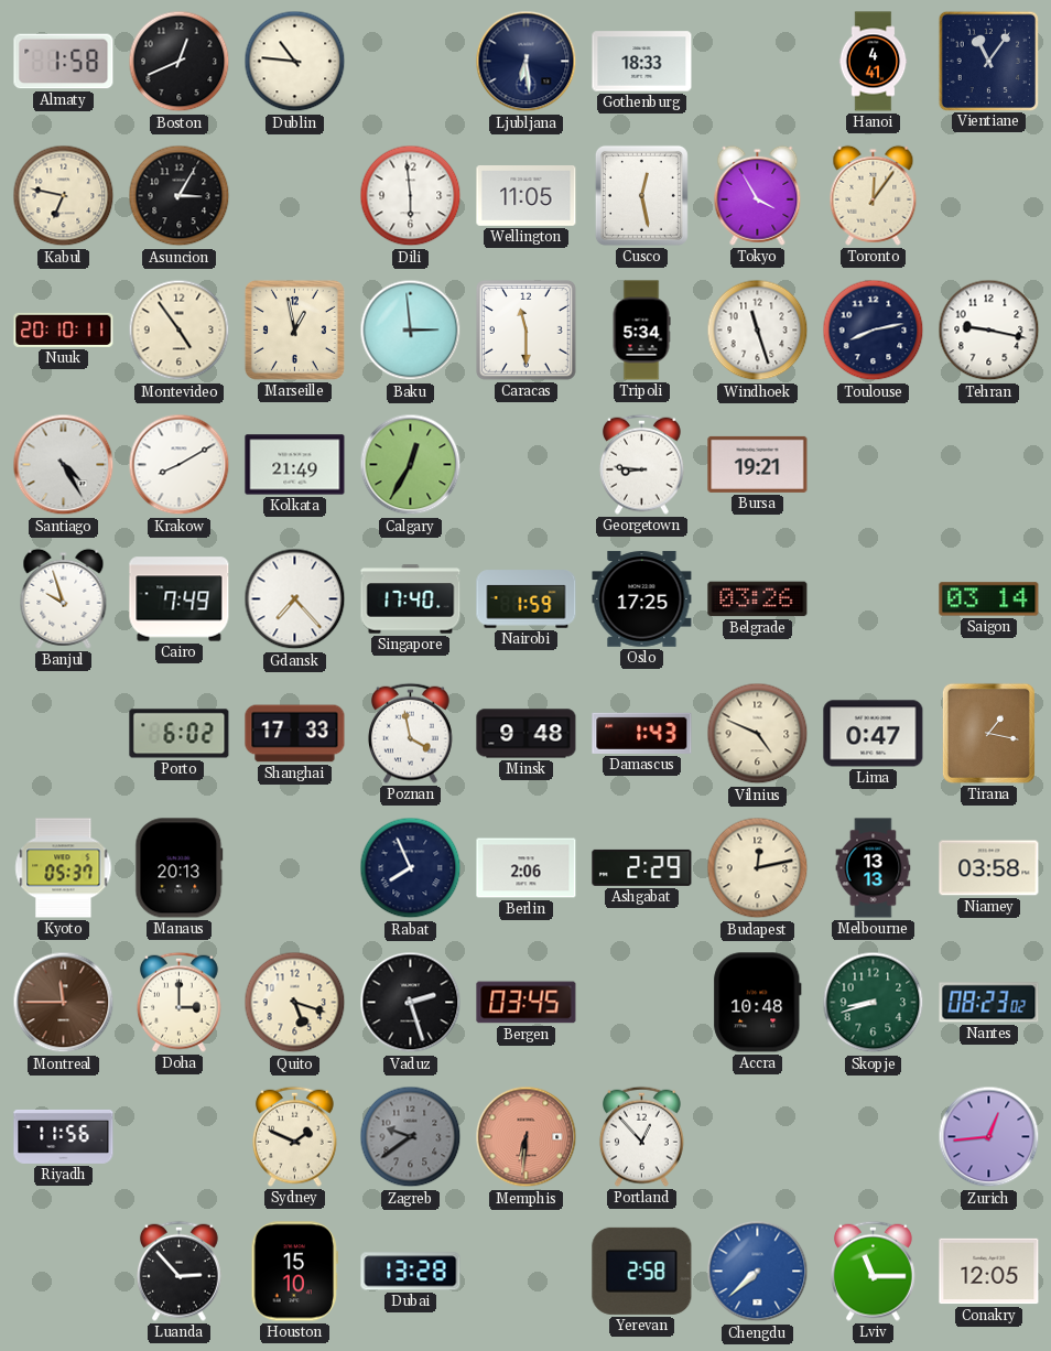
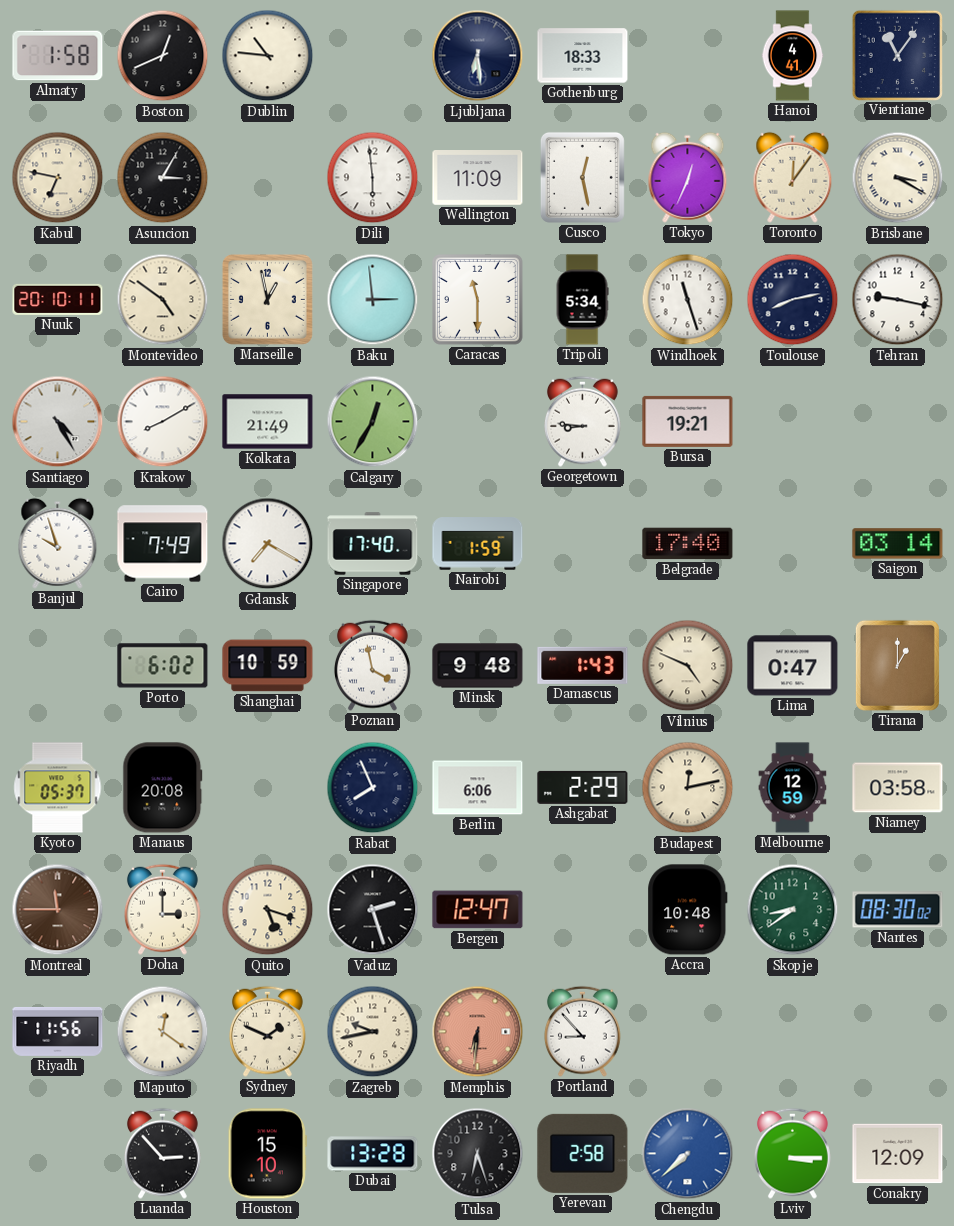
Wellington: 11:05 -> 11:09 (478, 178)
Tokyo: 3:55 -> 12:34 (688, 177)
Brisbane: none -> 3:20 (898, 178)
Montevideo: 4:54 -> 4:51 (163, 300)
Gdansk: 7:23 -> 7:20 (268, 544)
Oslo: 17:25 -> none (642, 599)
Belgrade: 03:26 -> 17:40 (688, 544)
Shanghai: 17:33 -> 10:59 (268, 666)
Tirana: 1:17 -> 1:00 (897, 665)
Manaus: 20:13 -> 20:08 (163, 788)
Berlin: 2:06 -> 6:06 (478, 788)
Melbourne: 13:13 -> 12:59 (793, 788)
Bergen: 03:45 -> 12:47 (478, 910)
Skopje: 8:42 -> 8:39 (793, 910)
Nantes: 08:23 -> 08:30 (898, 910)
Maputo: none -> 12:21 (163, 1032)
Zagreb: 9:39 -> 9:43 (373, 1032)
Zagreb dial: grey -> cream (373, 1032)
Portland: 12:53 -> 8:53 (583, 1031)
Zurich: 12:44 -> none (989, 1137)
Tulsa: none -> 6:27 (478, 1154)
Lviv: 11:15 -> 3:15 (793, 1153)
Conakry: 12:05 -> 12:09 (898, 1154)
